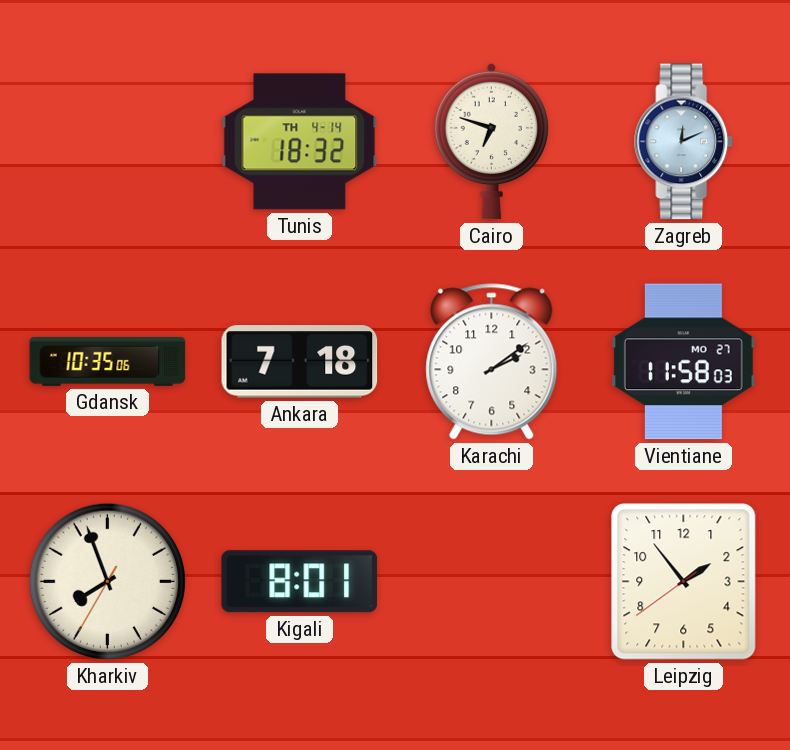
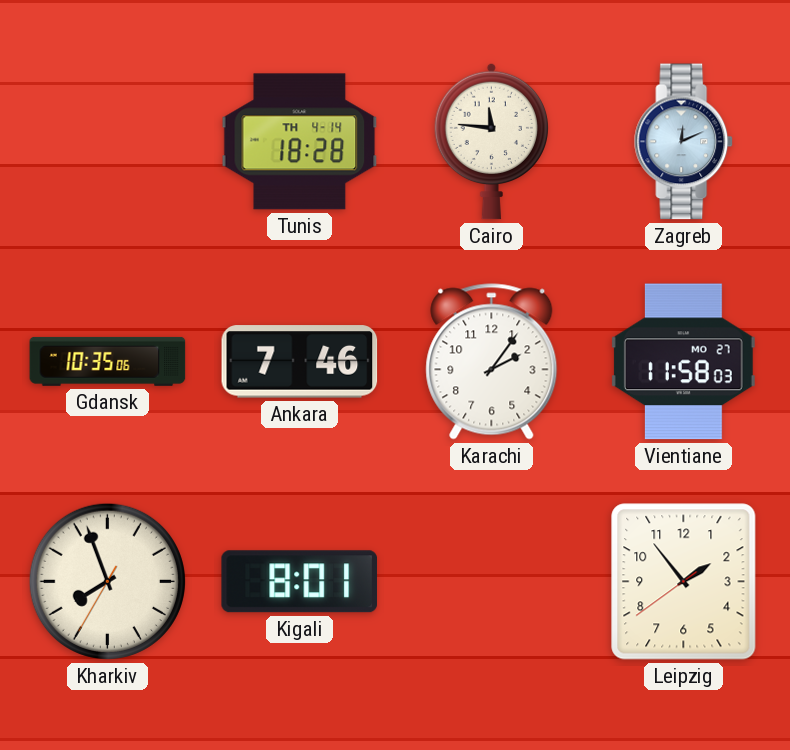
Tunis: 18:32 -> 18:28 (300, 142)
Cairo: 6:48 -> 11:46 (491, 141)
Ankara: 7:18 -> 7:46 (300, 362)
Karachi: 2:09 -> 2:06 (492, 362)
